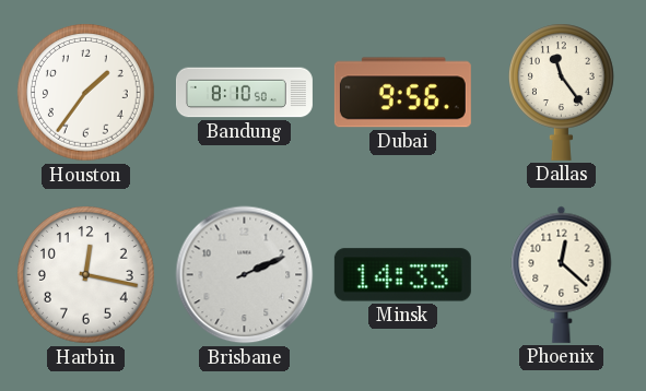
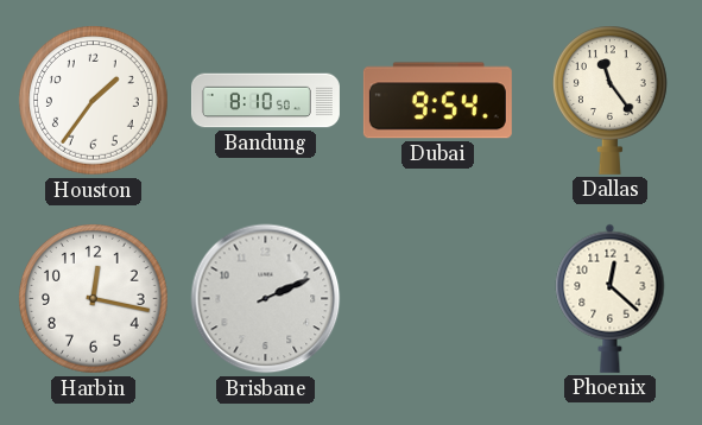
Dubai: 9:56 -> 9:54 (437, 101)
Minsk: 14:33 -> none (402, 275)
